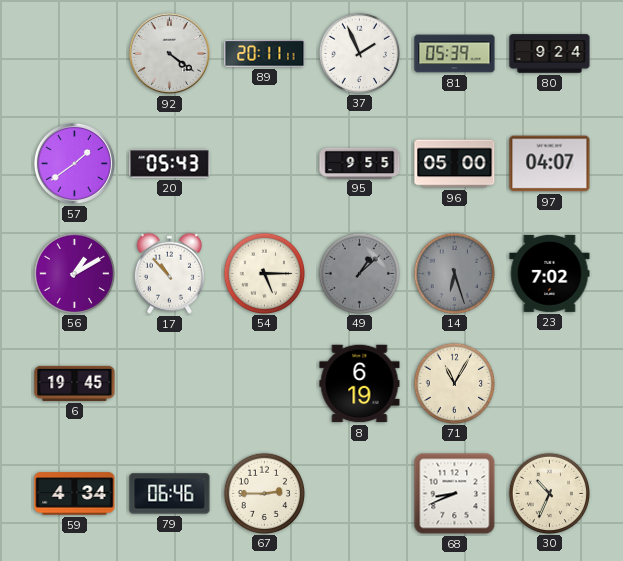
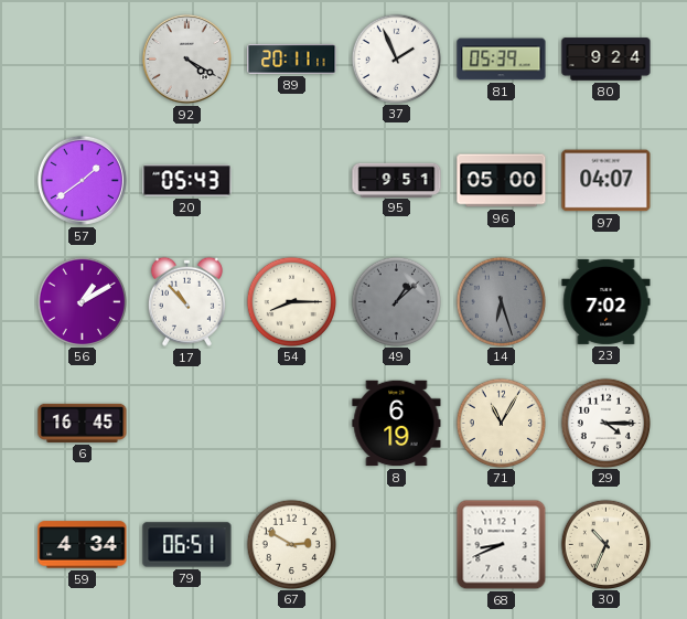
92: 4:21 -> 4:20 (186, 58)
95: 9:55 -> 9:51 (397, 180)
54: 5:15 -> 8:15 (291, 301)
6: 19:45 -> 16:45 (83, 423)
29: none -> 4:15 (605, 423)
79: 06:46 -> 06:51 (187, 545)
67: 2:45 -> 2:50 (291, 544)
